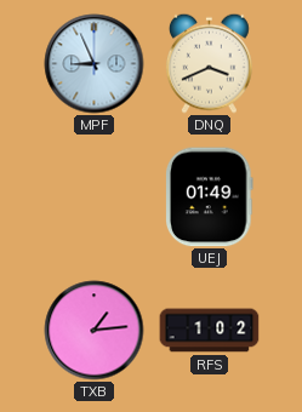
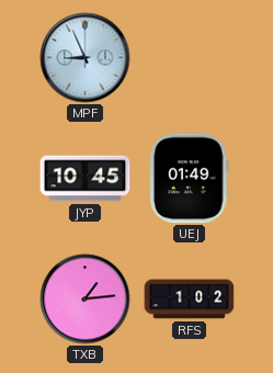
DNQ: 3:41 -> none (210, 63)
JYP: none -> 10:45 (86, 179)
